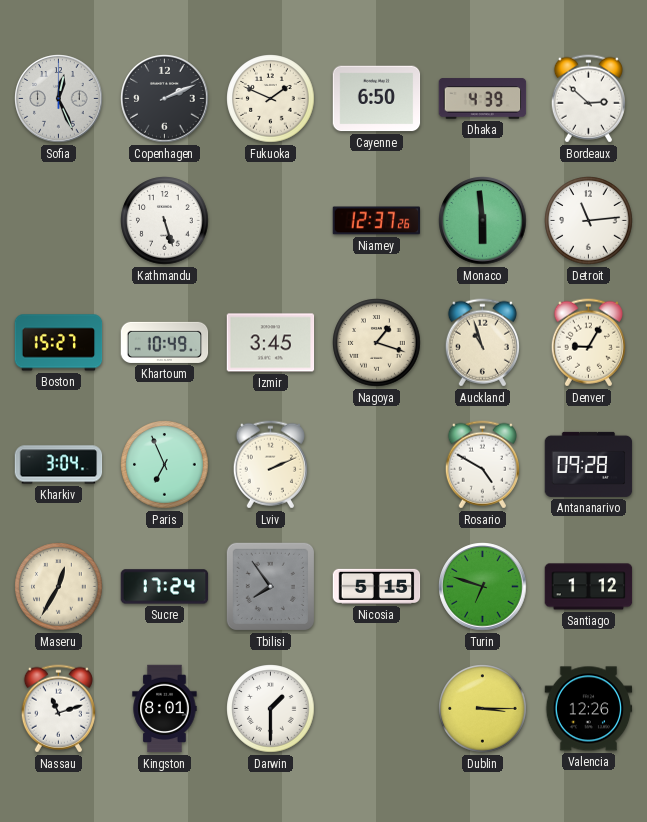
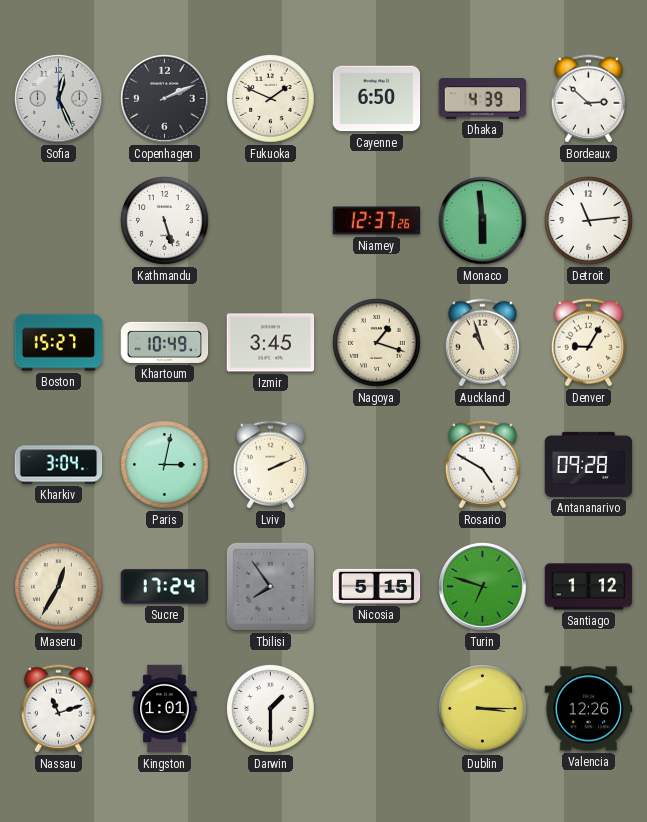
Paris: 6:56 -> 3:02 (165, 465)
Kingston: 8:01 -> 1:01 (165, 709)
